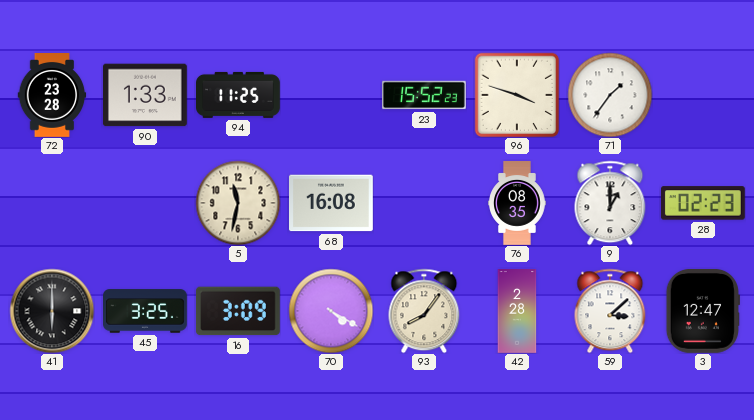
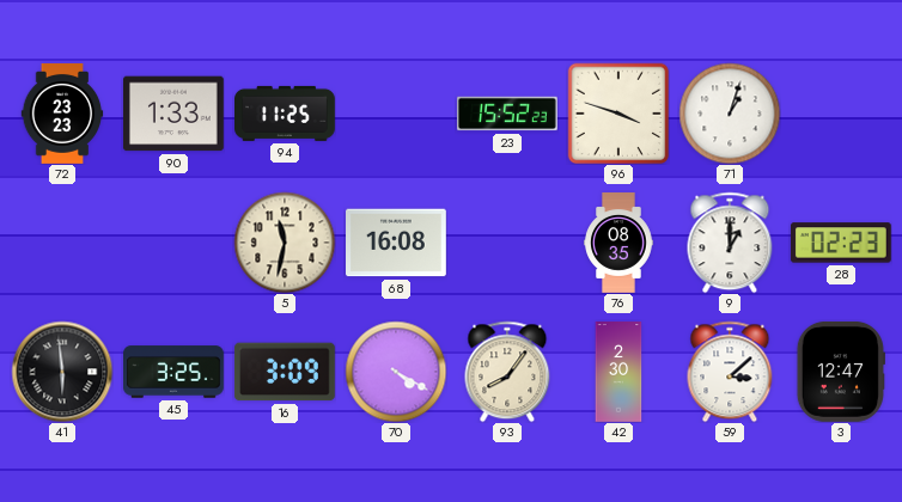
72: 23:28 -> 23:23 (62, 115)
71: 1:36 -> 1:03 (730, 114)
41: 6:00 -> 5:59 (62, 372)
42: 2:28 -> 2:30 (618, 372)
